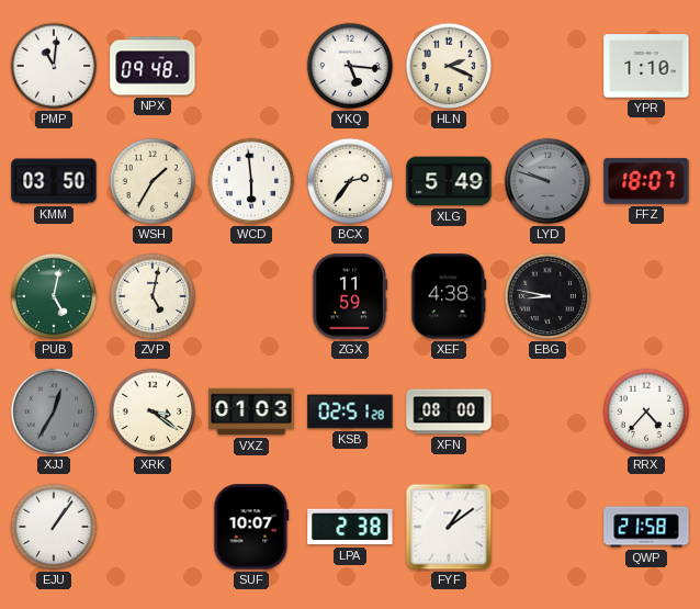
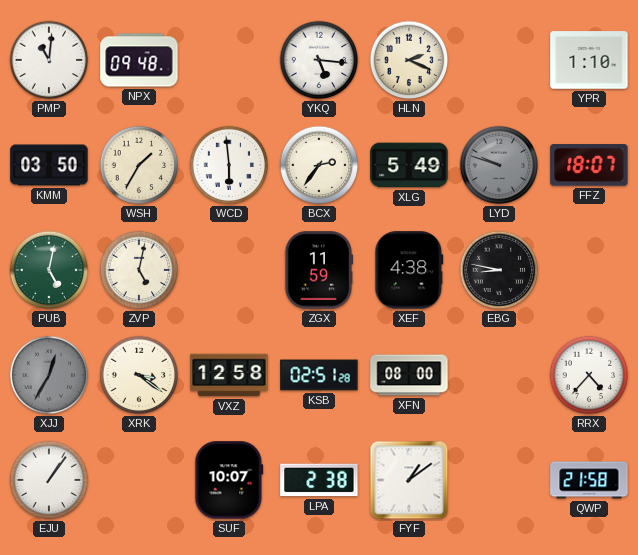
VXZ: 01:03 -> 12:58 (229, 375)
